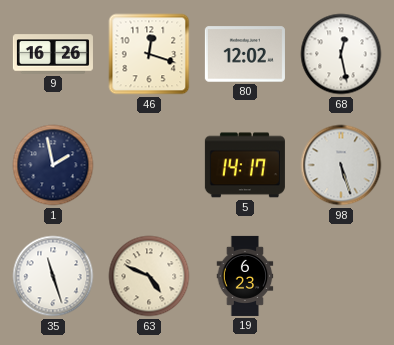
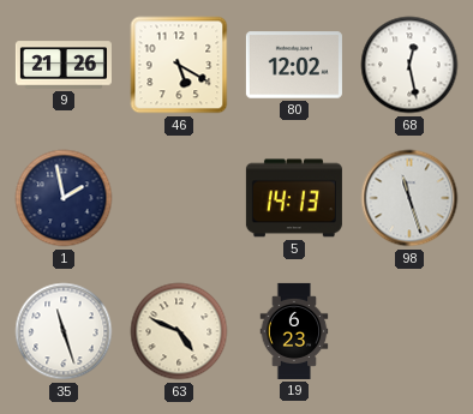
9: 16:26 -> 21:26 (64, 65)
46: 12:18 -> 5:20 (179, 65)
5: 14:17 -> 14:13 (294, 198)
98: 5:27 -> 11:27 (409, 198)
